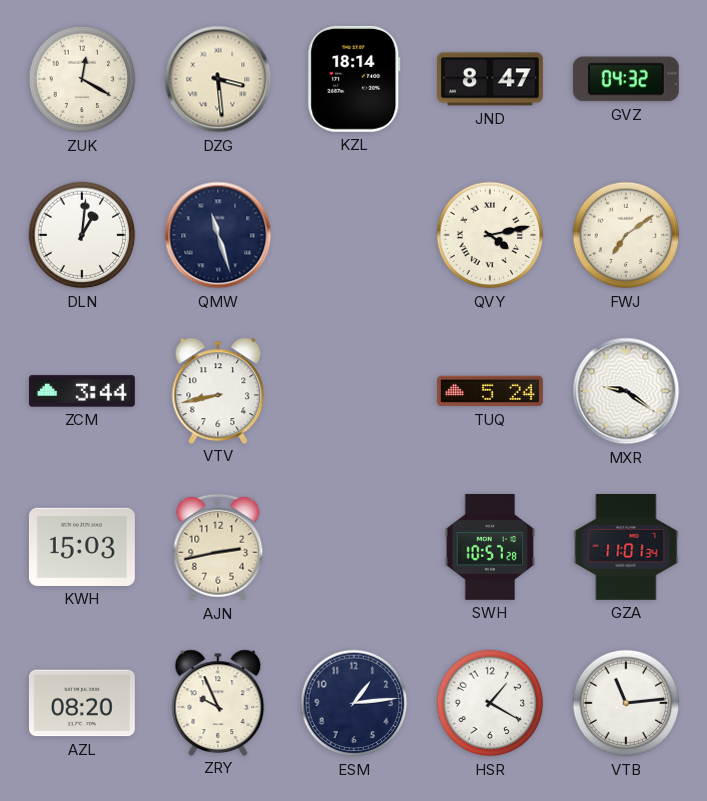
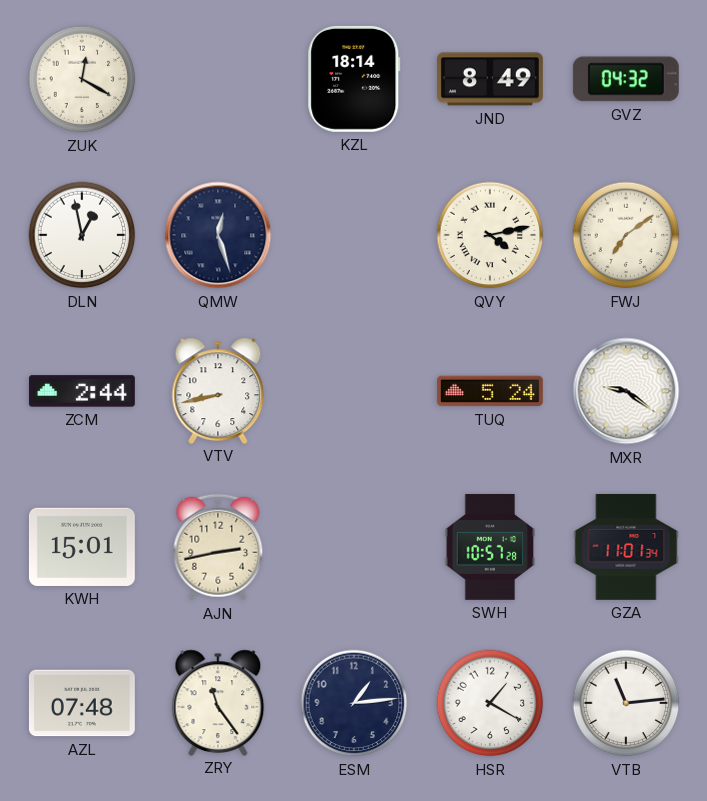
DZG: 3:29 -> none (218, 79)
JND: 8:47 -> 8:49 (490, 79)
DLN: 1:01 -> 12:58 (82, 235)
QMW: 11:27 -> 12:27 (218, 235)
ZCM: 3:44 -> 2:44 (82, 391)
KWH: 15:03 -> 15:01 (82, 547)
AZL: 08:20 -> 07:48 (82, 703)
ZRY: 9:56 -> 11:24 (218, 702)
